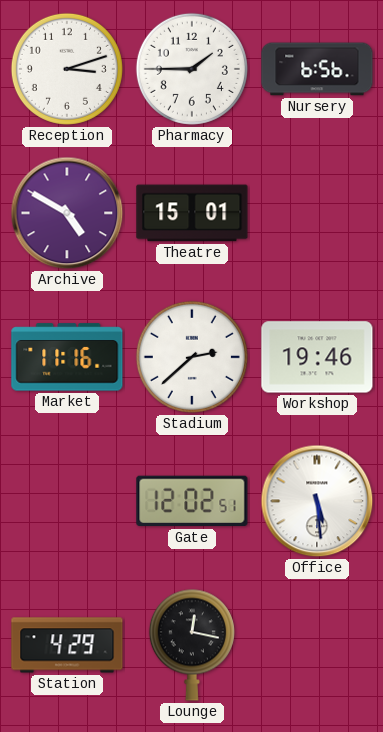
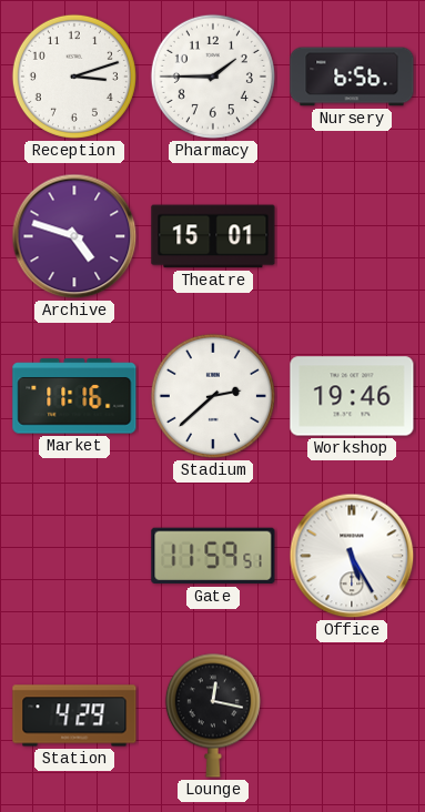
Archive: 4:50 -> 4:48 (74, 236)
Gate: 12:02 -> 11:59 (213, 556)
Office: 5:29 -> 5:25 (352, 556)
